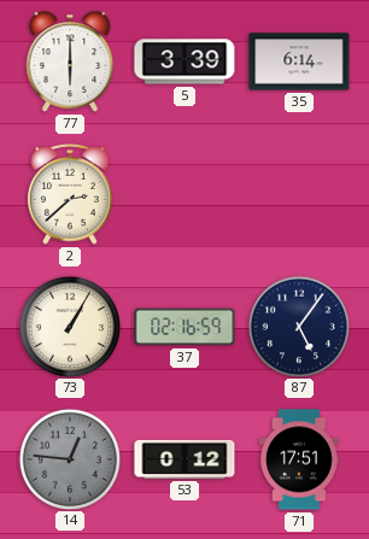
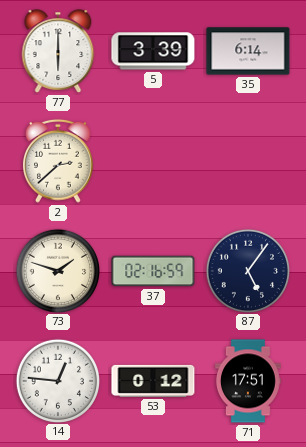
73: 1:05 -> 1:48 (57, 270)
14 dial: grey -> white (57, 380)
